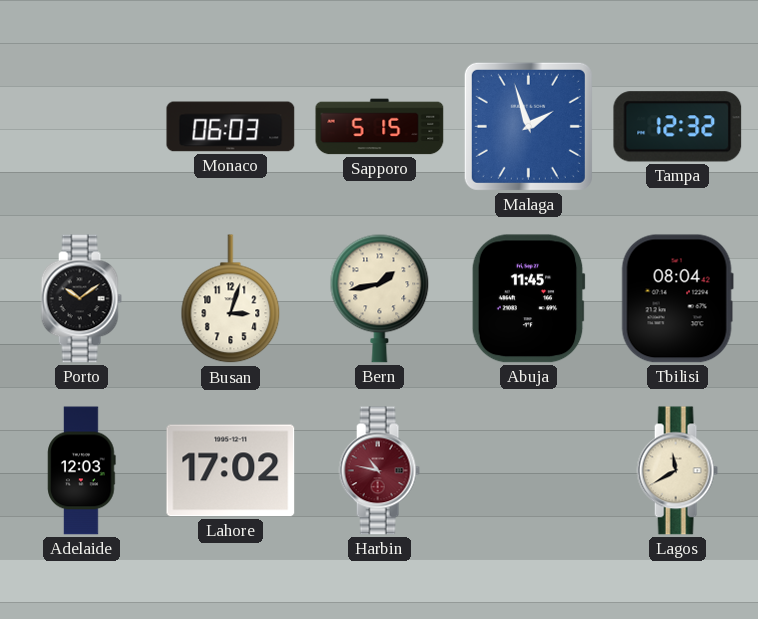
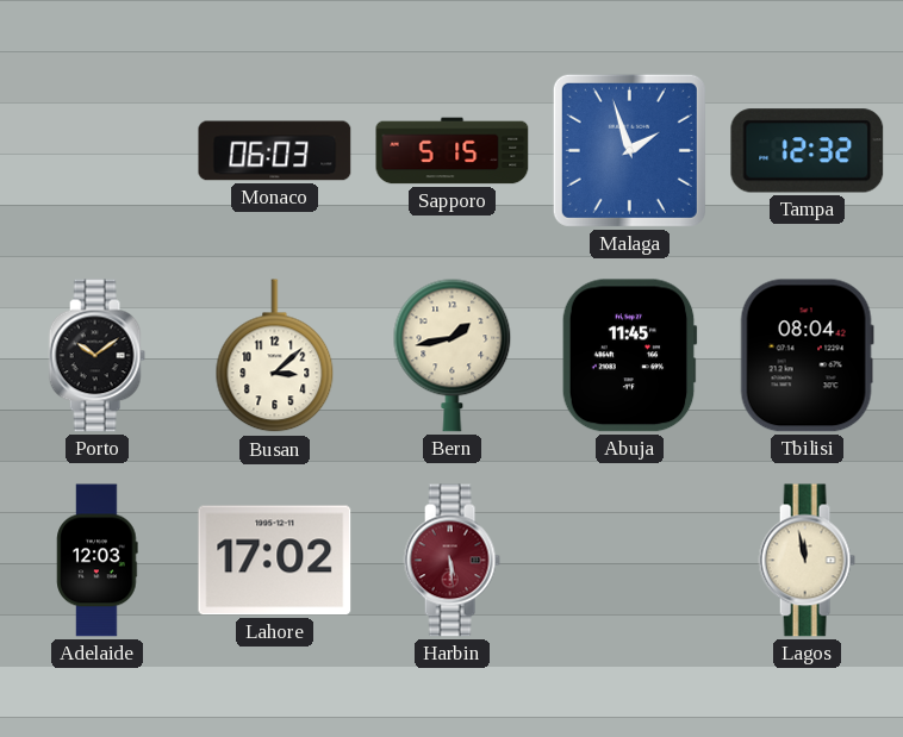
Busan: 3:03 -> 3:08 (275, 356)
Harbin: 10:47 -> 5:29 (451, 561)
Lagos: 11:40 -> 11:58 (807, 561)
